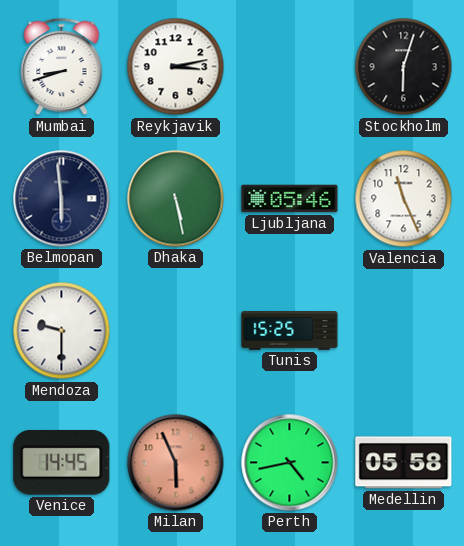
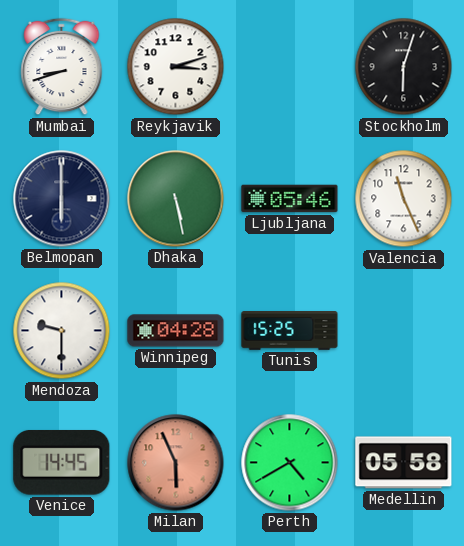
Reykjavik: 3:13 -> 3:12 (176, 67)
Belmopan: 5:59 -> 6:00 (62, 199)
Winnipeg: none -> 04:28 (176, 331)
Perth: 4:43 -> 4:40 (290, 463)
